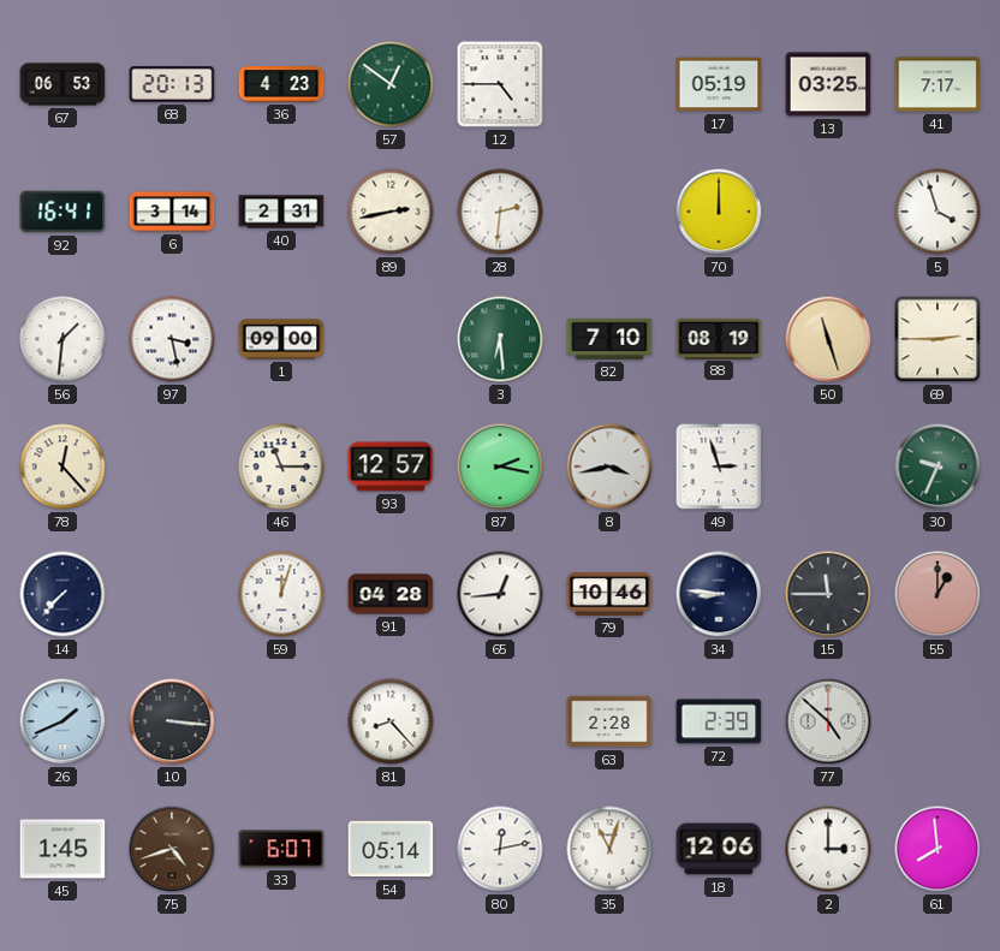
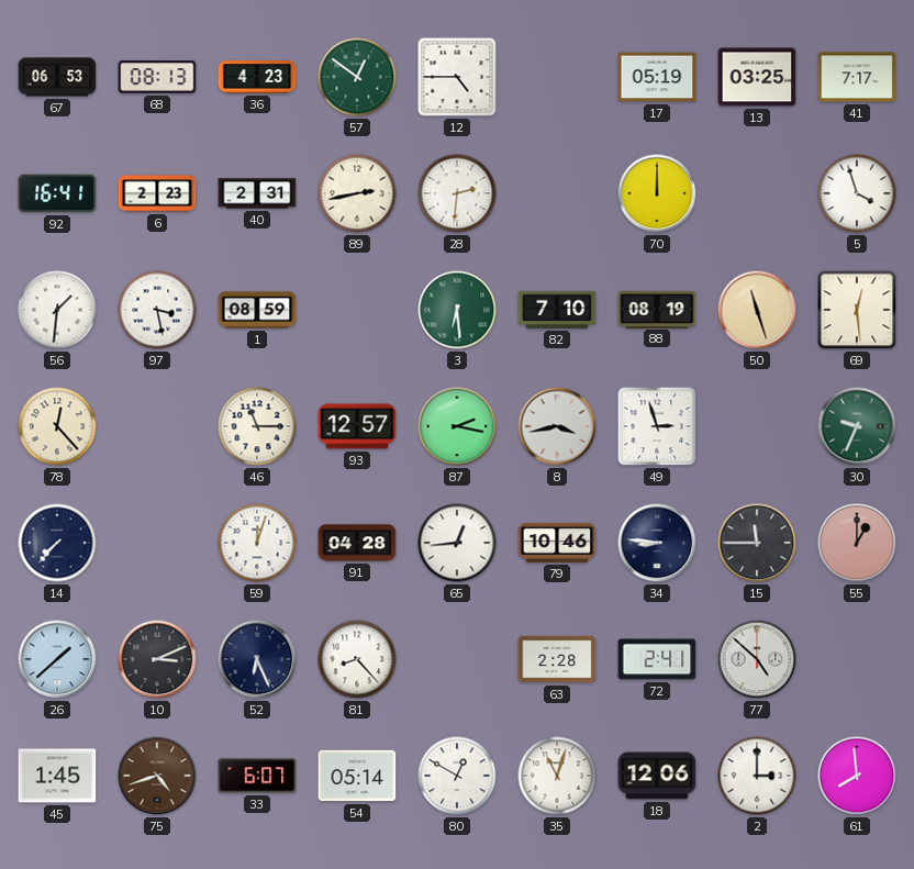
68: 20:13 -> 08:13 (157, 77)
6: 3:14 -> 2:23 (157, 193)
1: 09:00 -> 08:59 (257, 310)
69: 2:45 -> 12:29 (857, 310)
26: 1:41 -> 1:38 (57, 659)
10: 3:16 -> 3:11 (157, 659)
52: none -> 6:26 (257, 659)
72: 2:39 -> 2:41 (657, 659)
80: 12:13 -> 12:50 (457, 776)
